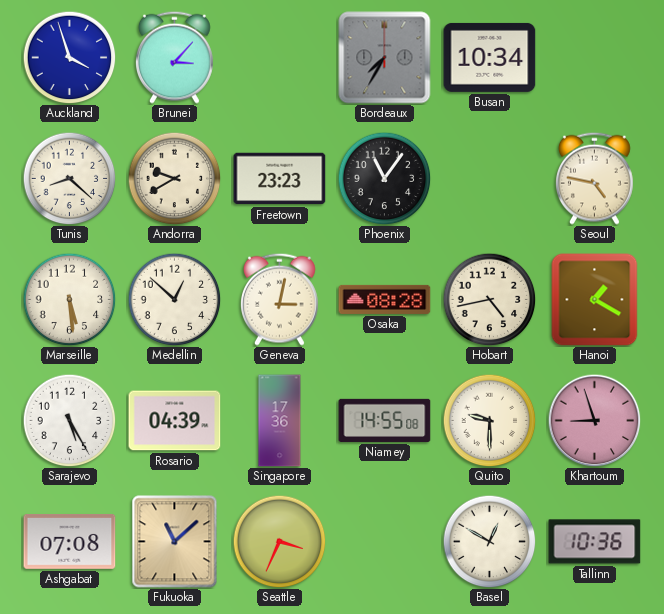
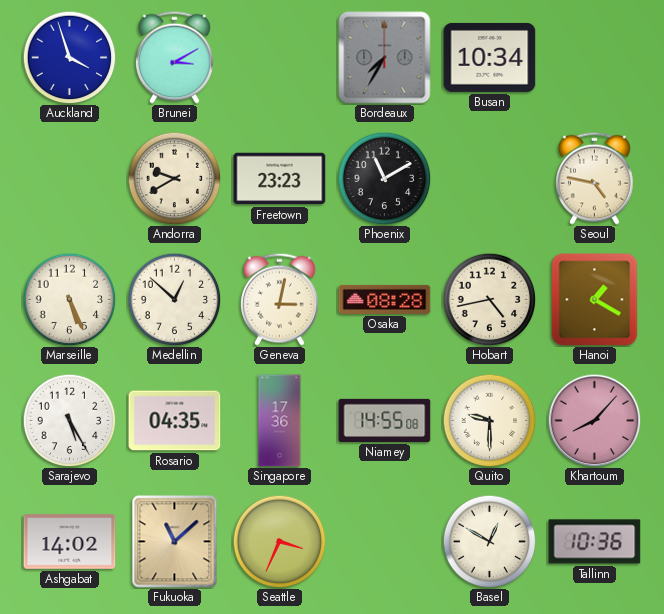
Brunei: 3:07 -> 3:10 (174, 57)
Tunis: 8:22 -> none (69, 178)
Phoenix: 11:06 -> 11:10 (384, 178)
Marseille: 5:29 -> 5:26 (69, 299)
Rosario: 04:39 -> 04:35 (175, 421)
Khartoum: 8:57 -> 8:07 (594, 420)
Ashgabat: 07:08 -> 14:02 (70, 542)
